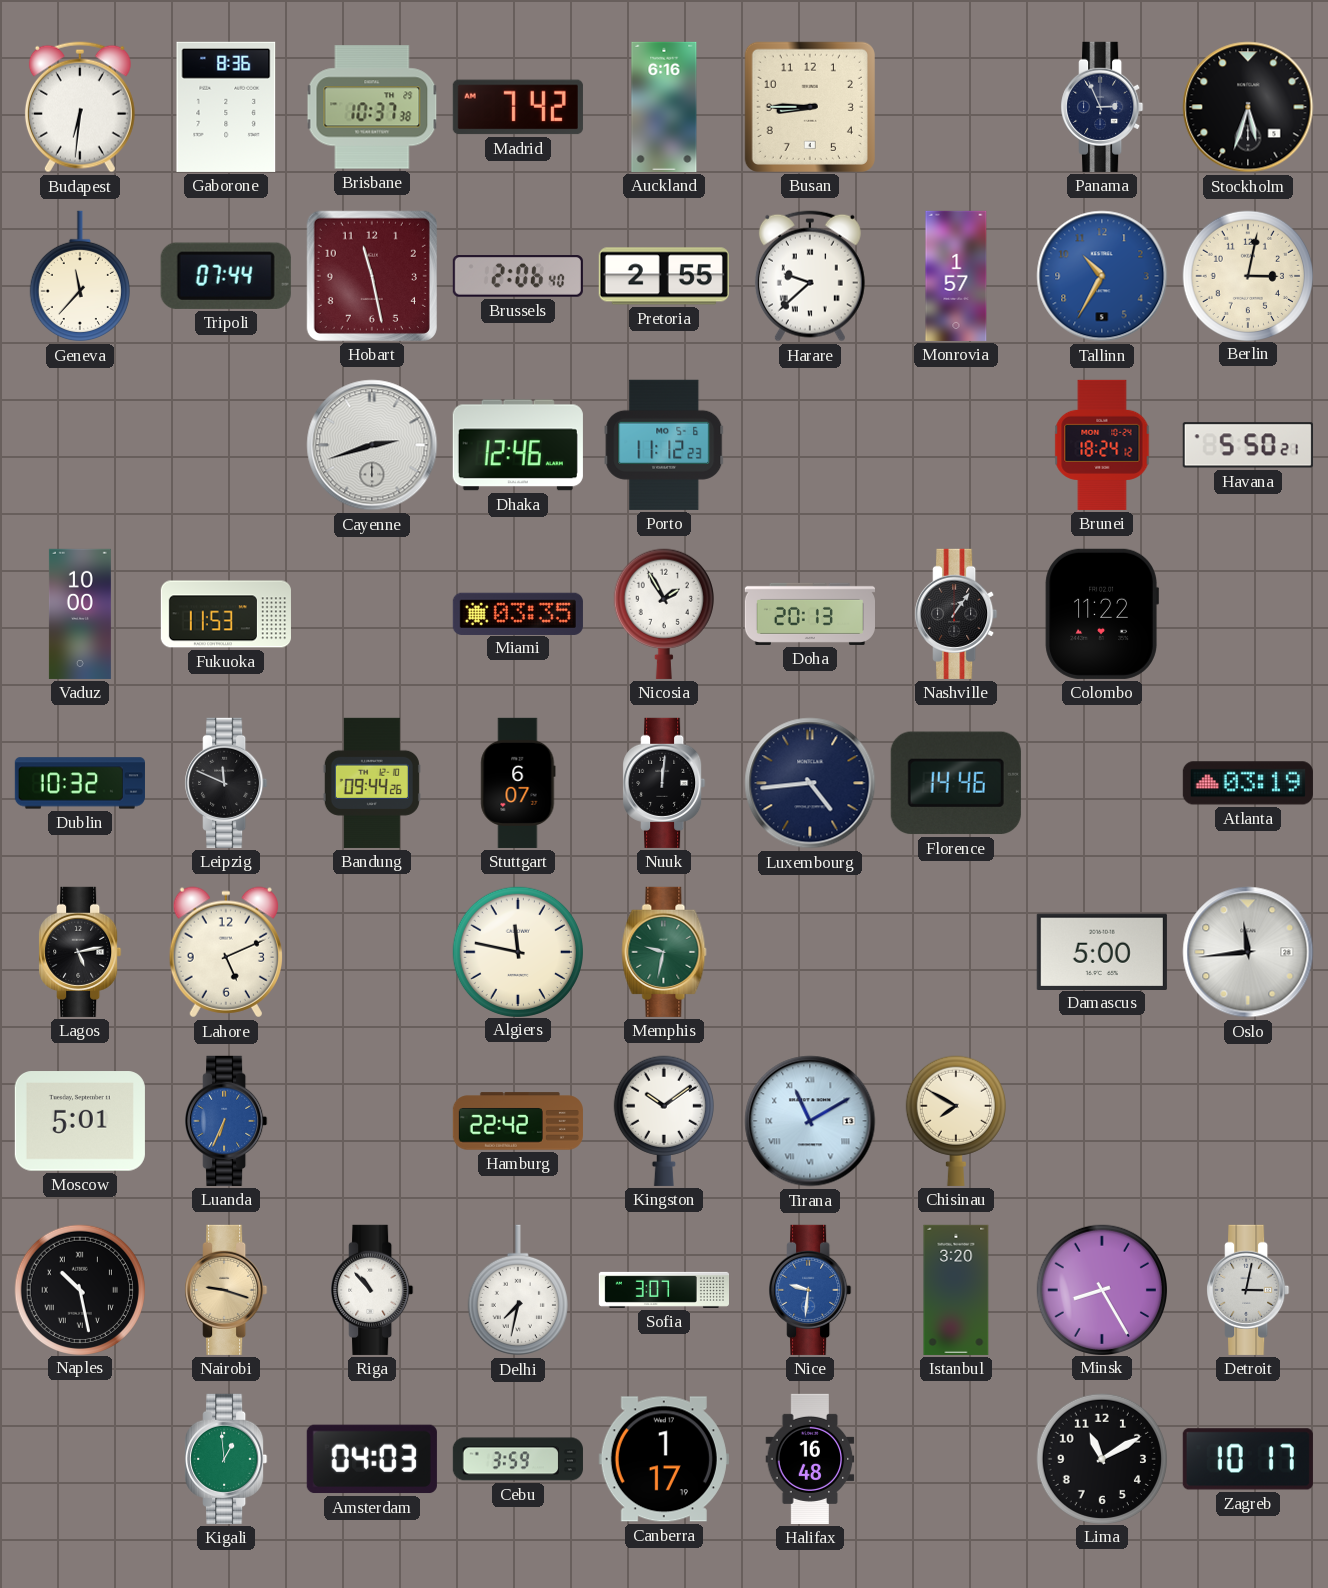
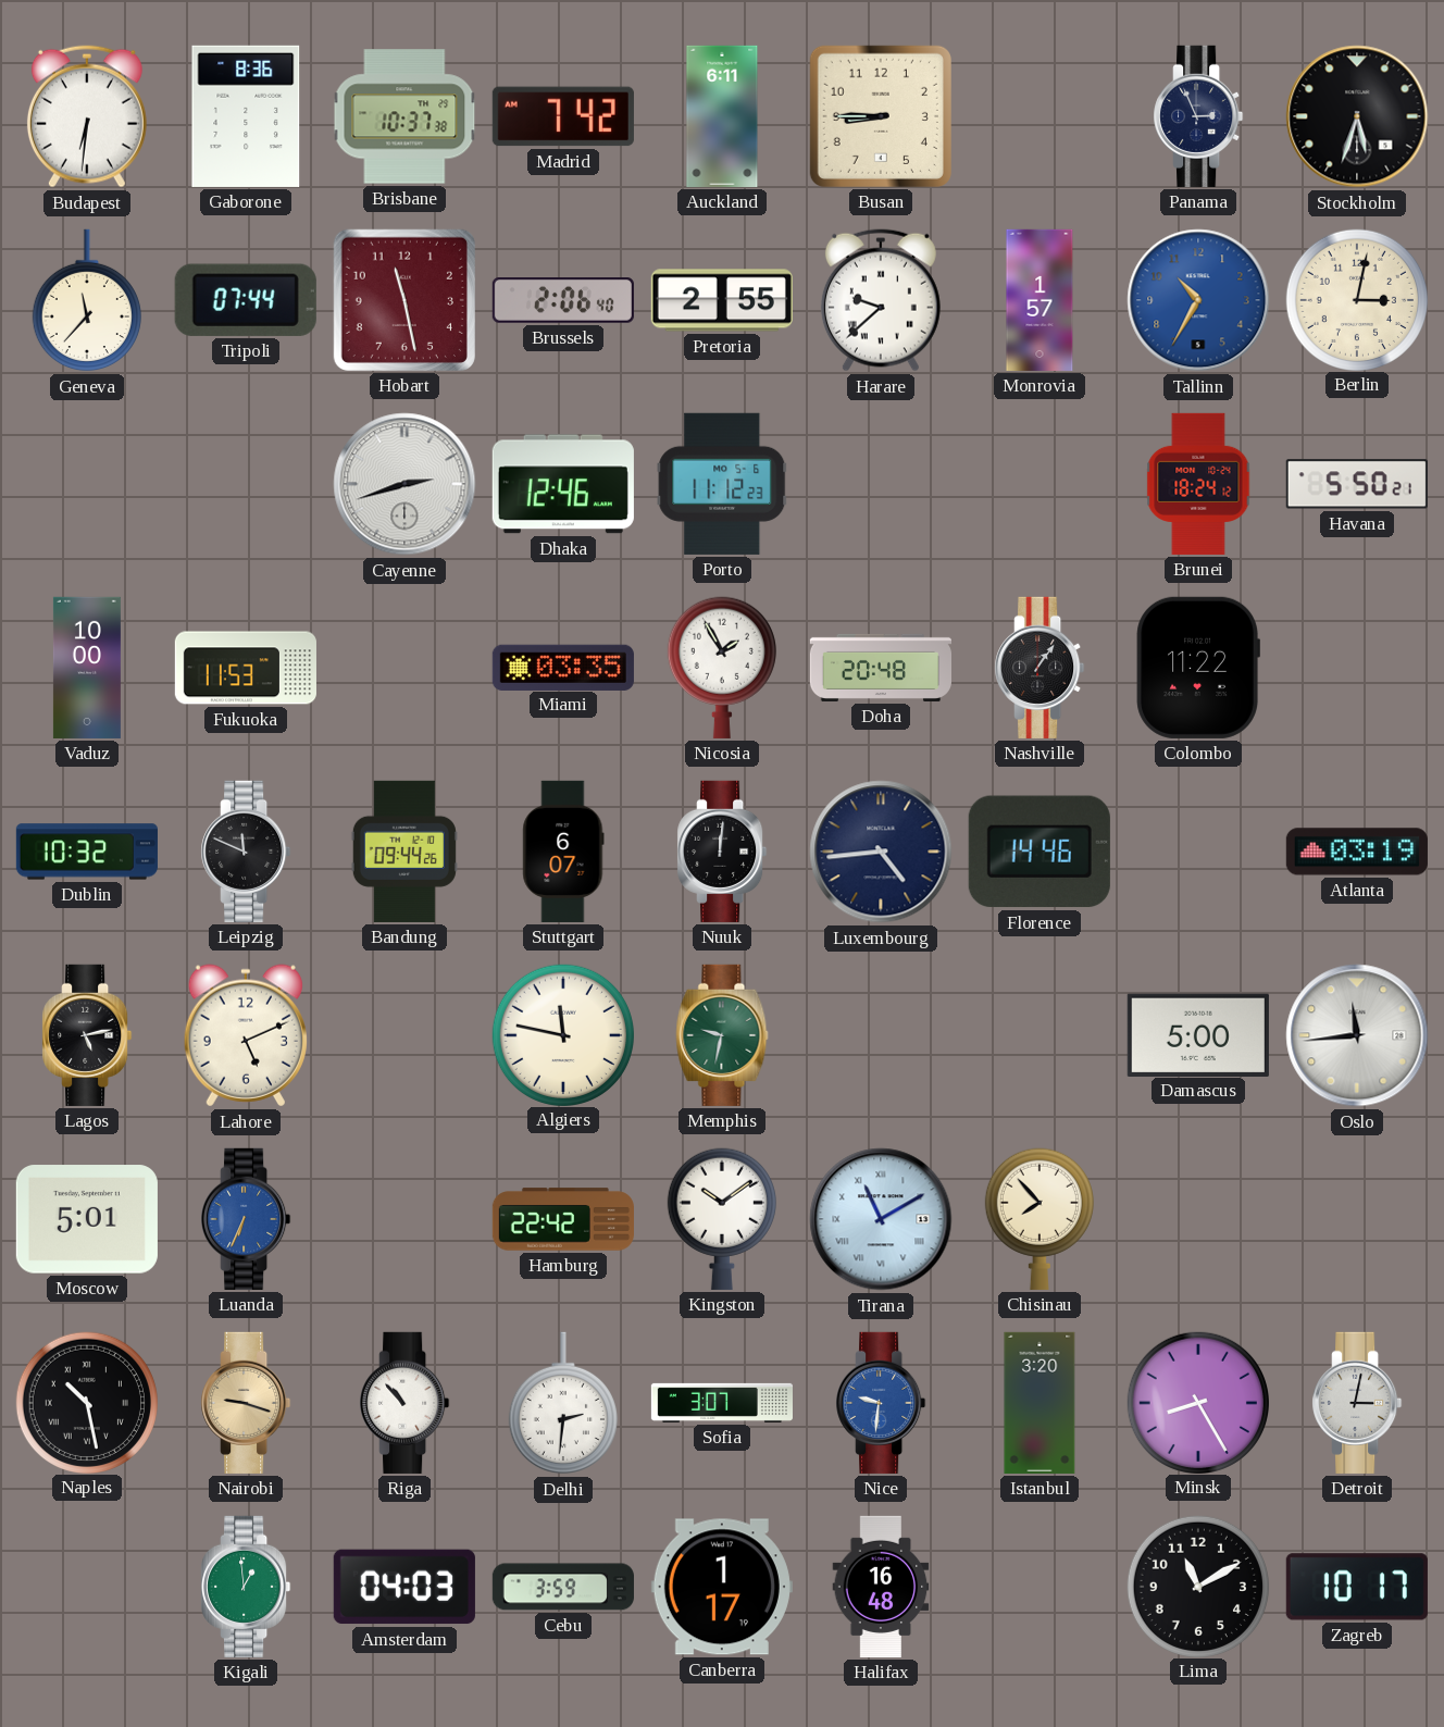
Auckland: 6:16 -> 6:11 (722, 116)
Doha: 20:13 -> 20:48 (880, 668)
Chisinau: 7:50 -> 7:53 (1040, 1219)
Delhi: 7:32 -> 2:31 (563, 1403)
